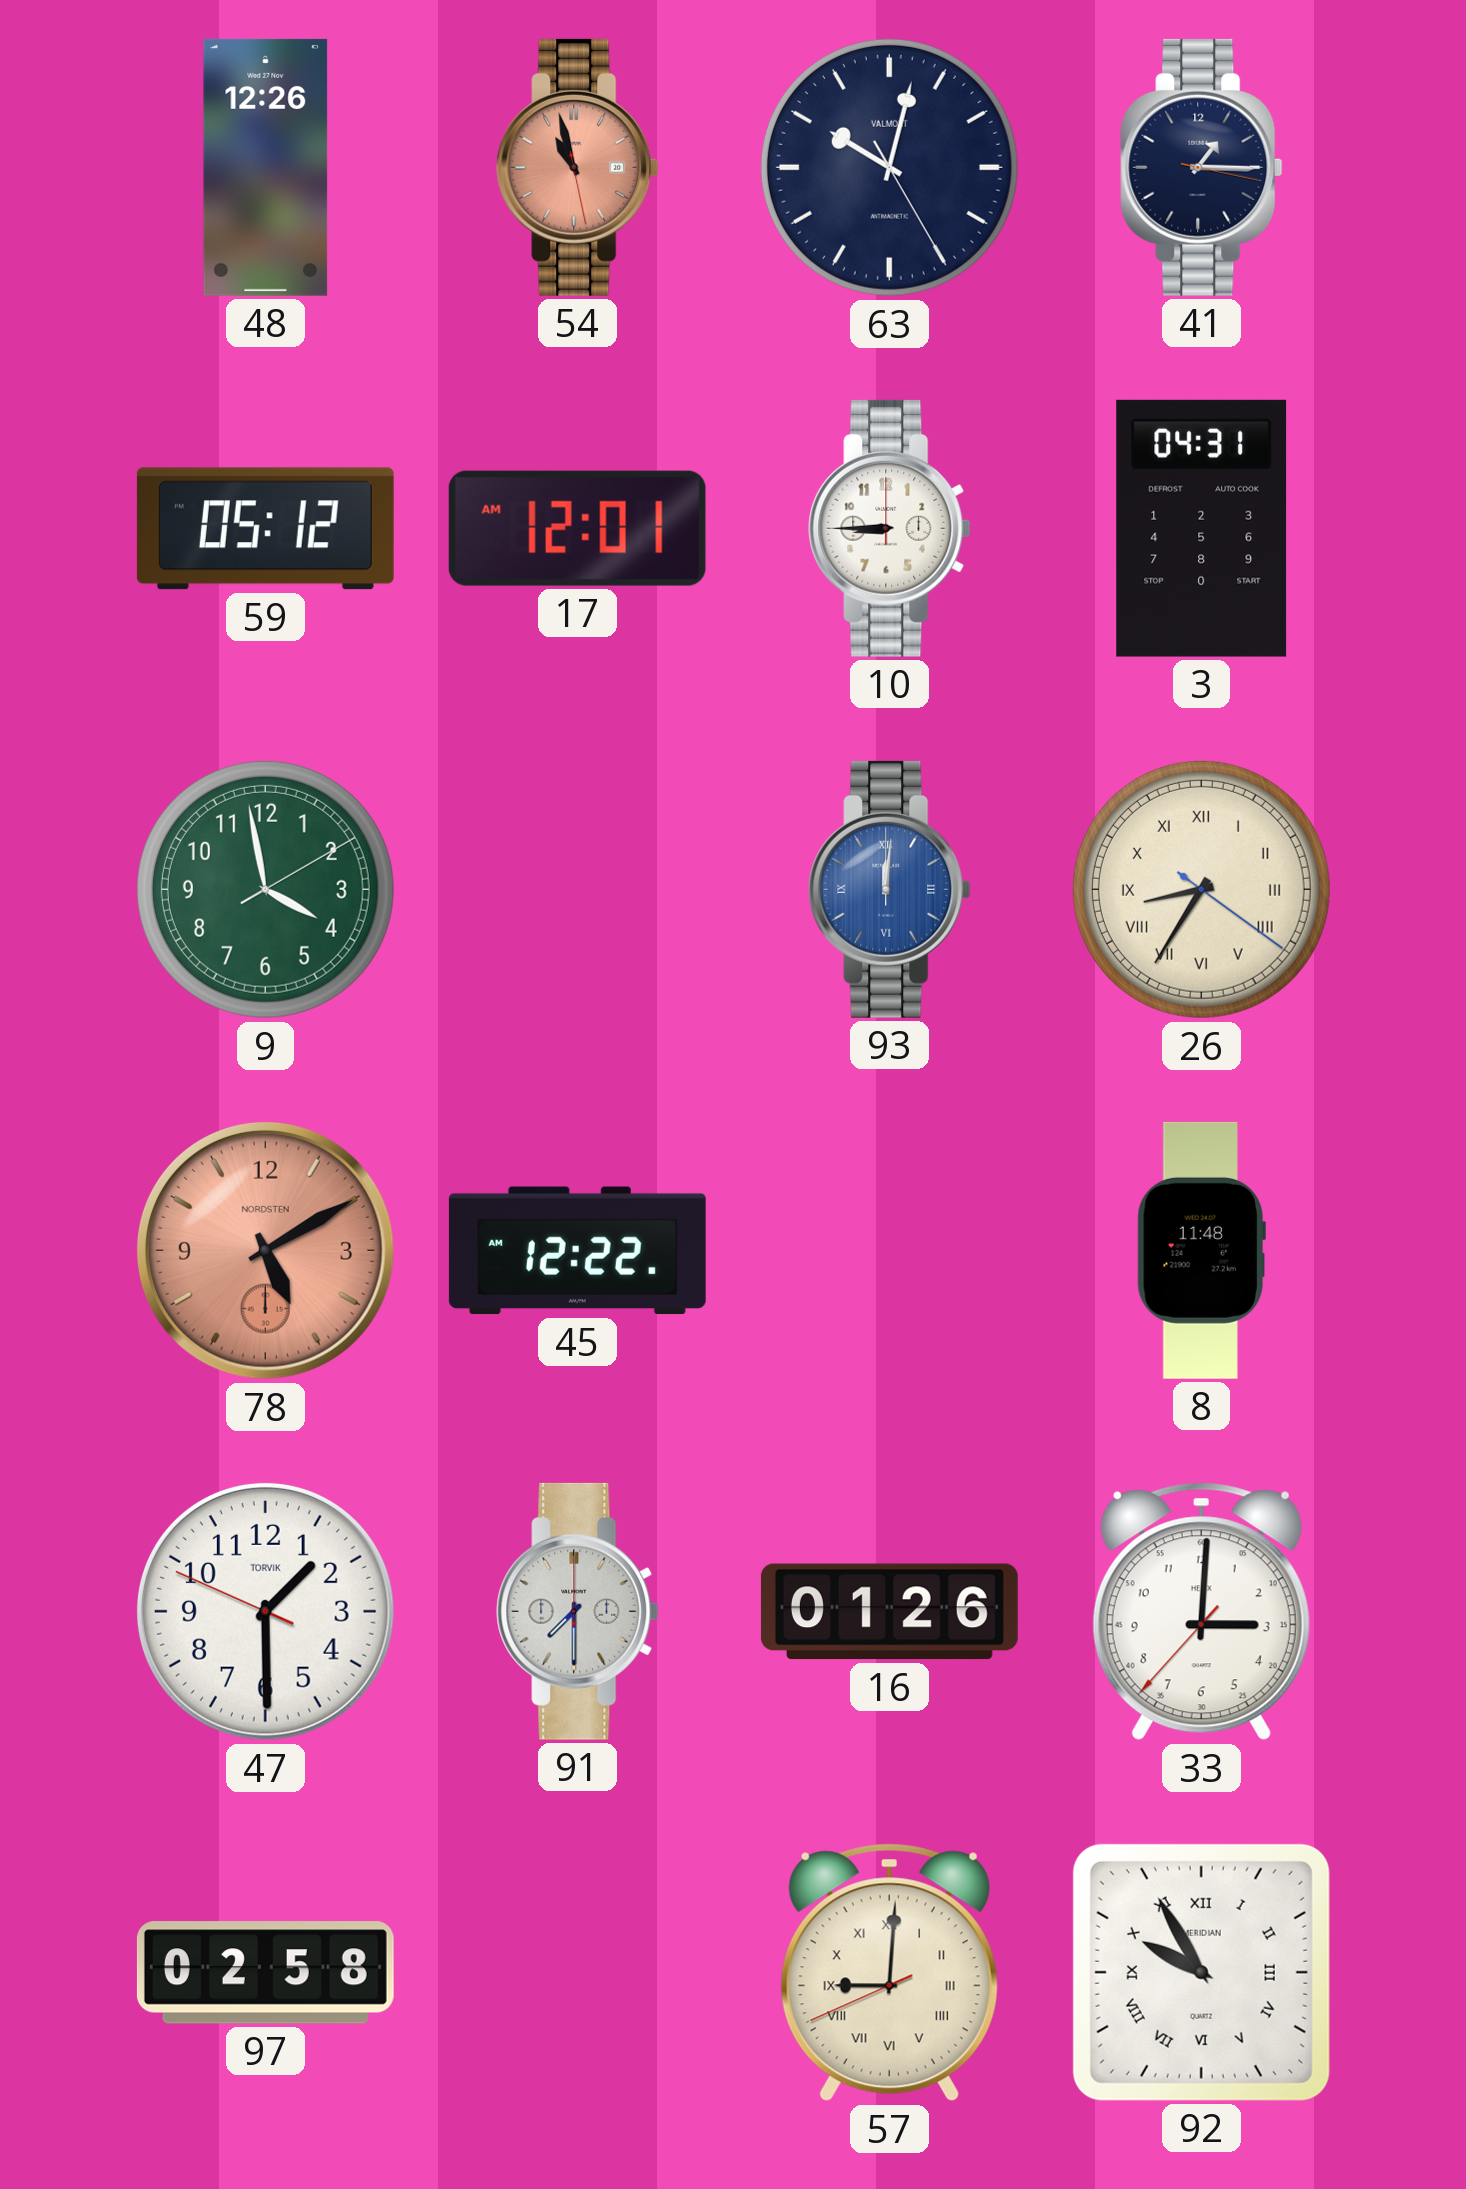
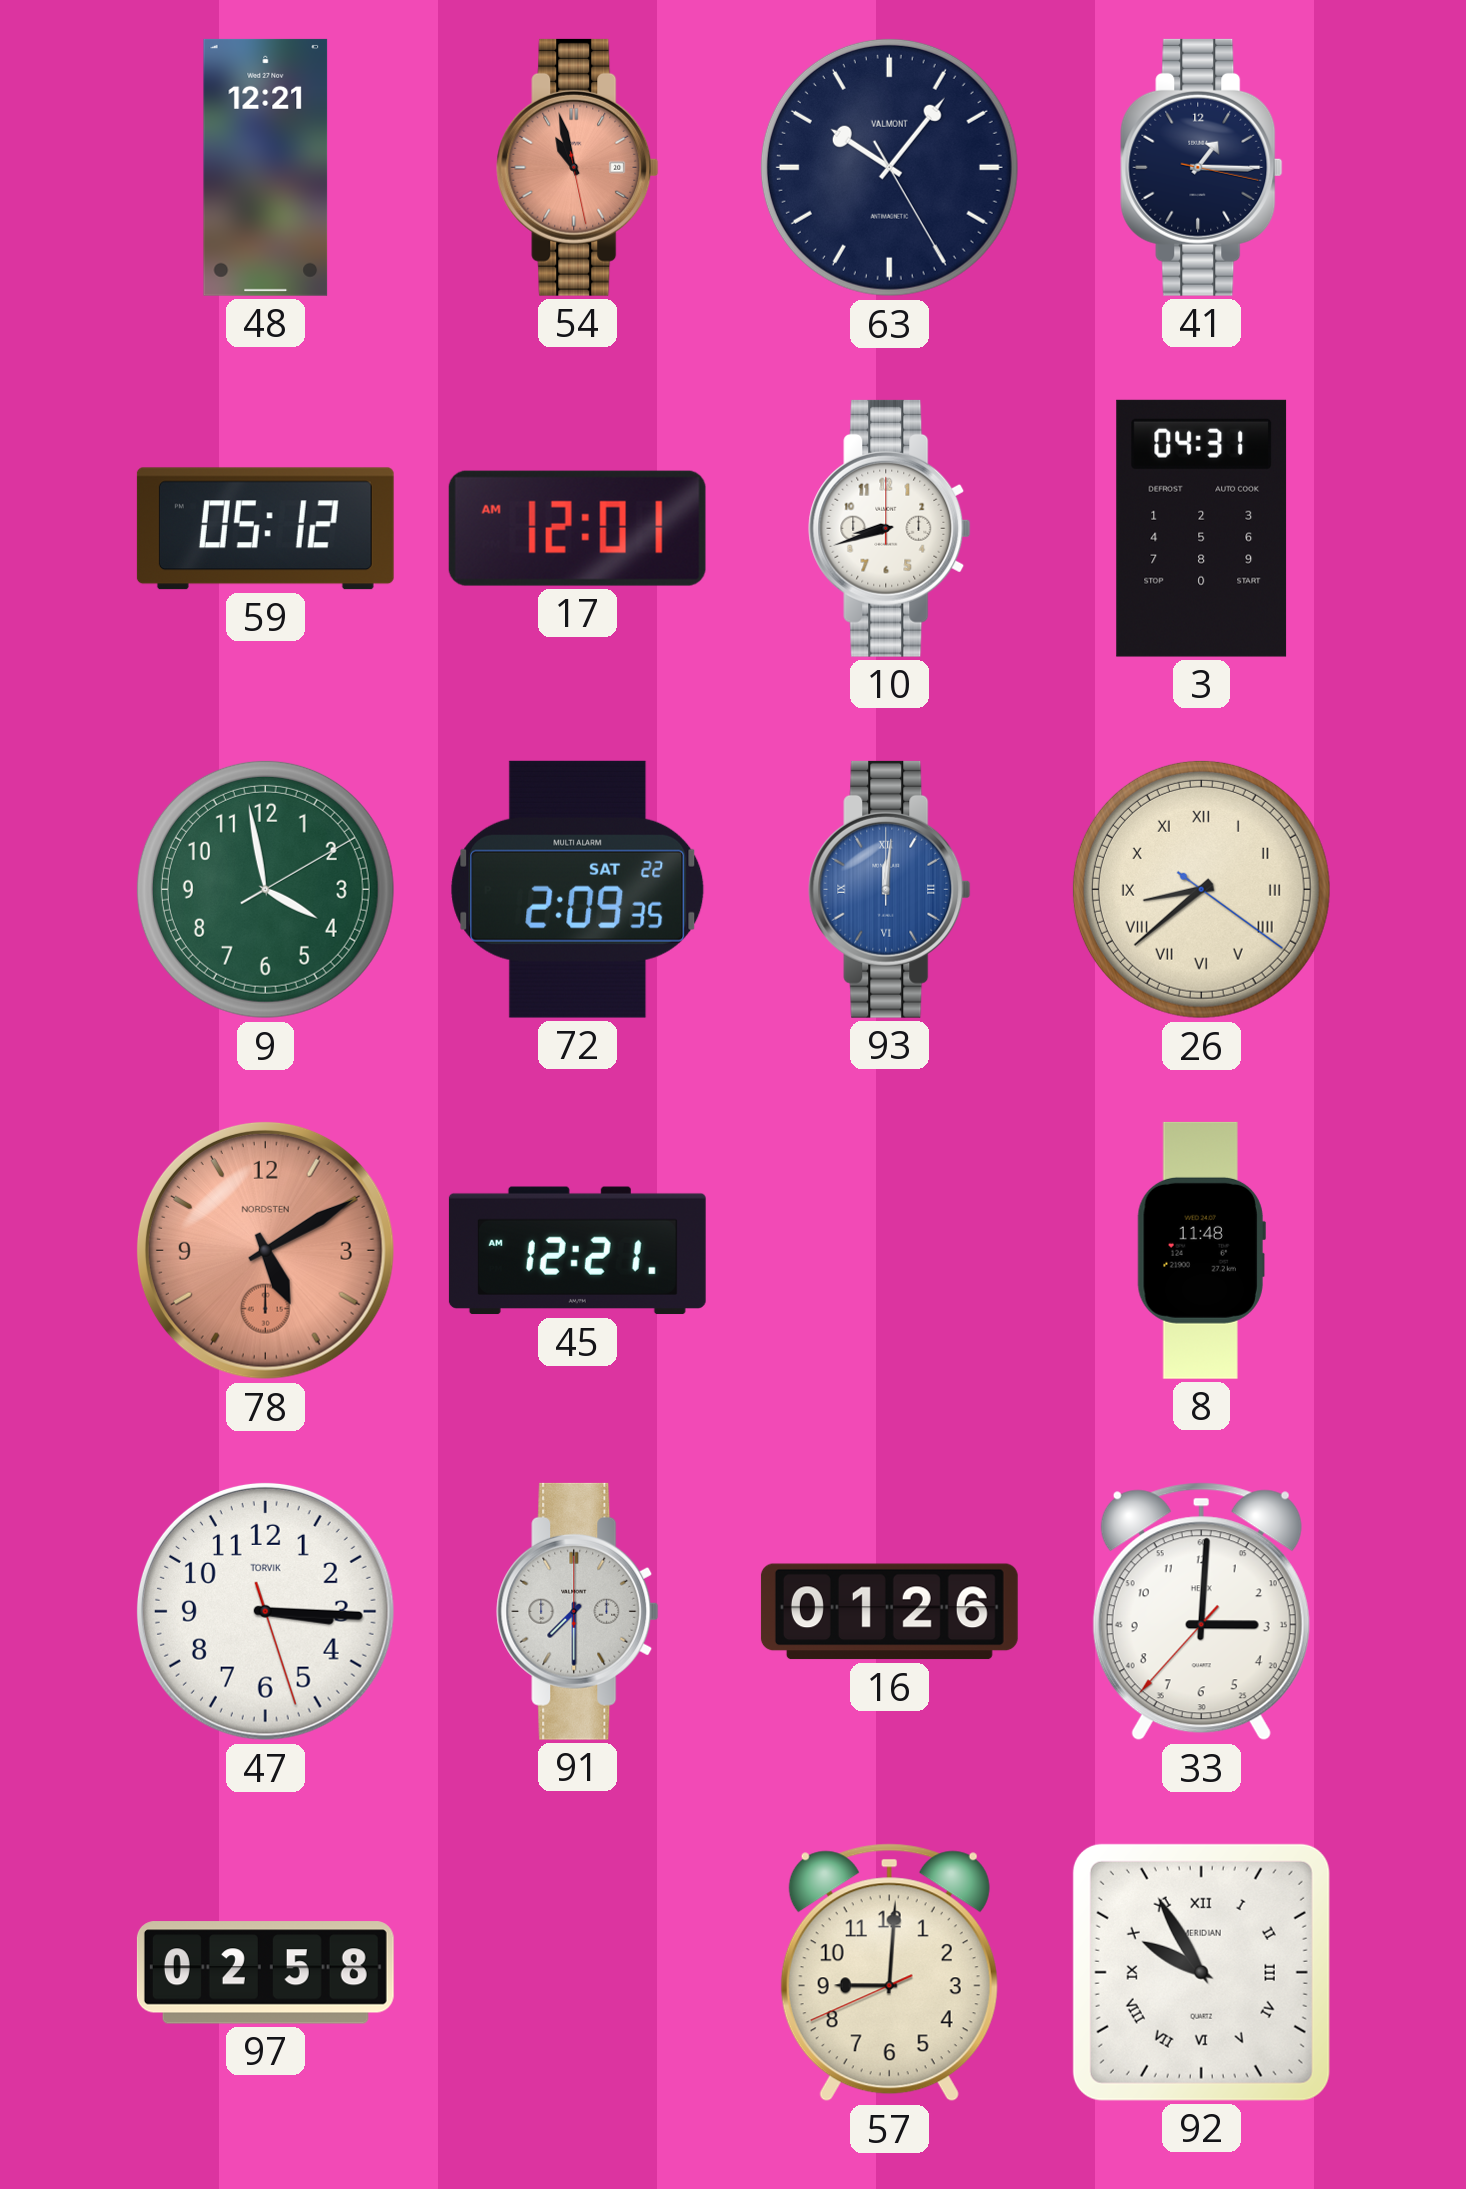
48: 12:26 -> 12:21 (266, 167)
63: 10:02 -> 10:06 (889, 167)
10: 8:45 -> 8:42 (890, 528)
72: none -> 2:09 (578, 889)
26: 8:35 -> 8:38 (1201, 889)
45: 12:22 -> 12:21 (577, 1251)
47: 1:29 -> 3:15 (265, 1611)
57 numerals: Roman -> Arabic (889, 1973)
